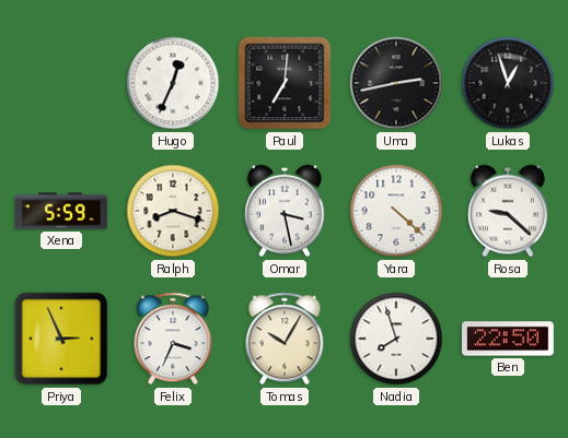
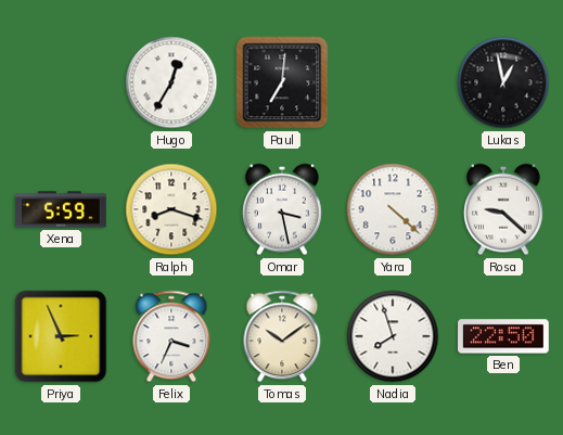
Hugo: 12:34 -> 12:35 (171, 82)
Uma: 2:43 -> none (396, 83)
Lukas: 12:57 -> 12:58 (503, 82)
Tomas: 10:05 -> 10:09 (282, 336)
